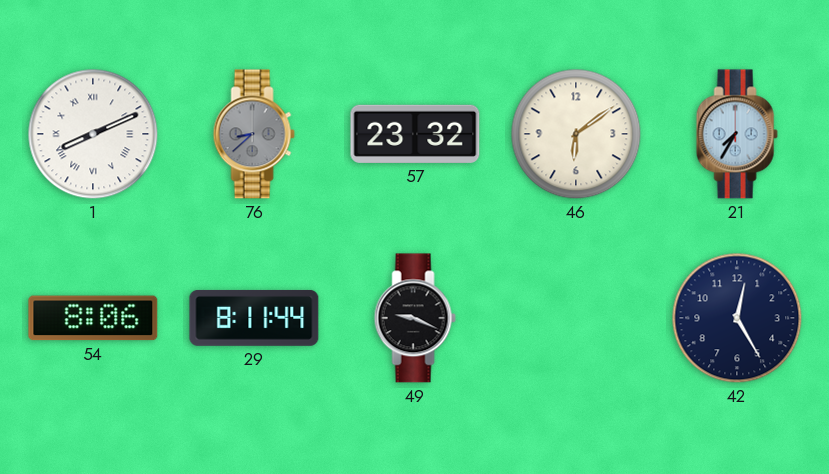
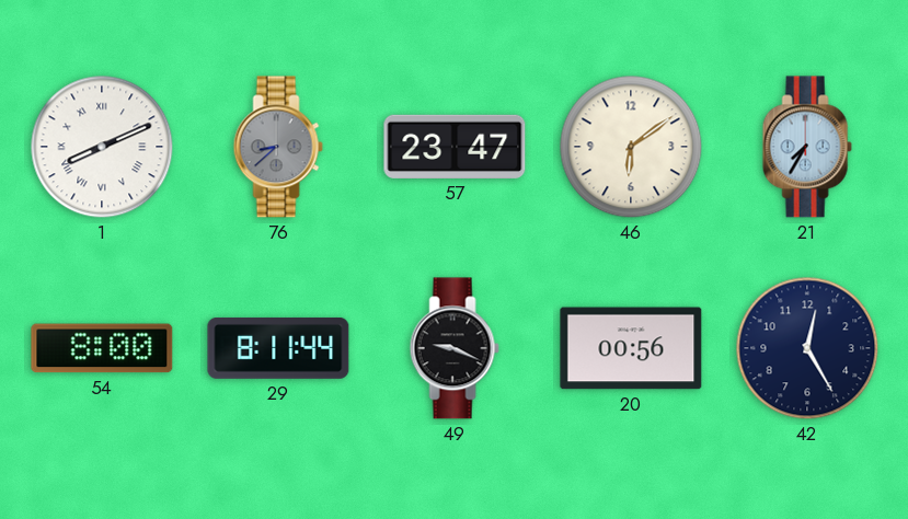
57: 23:32 -> 23:47 (455, 147)
54: 8:06 -> 8:00 (102, 348)
20: none -> 00:56 (631, 348)
